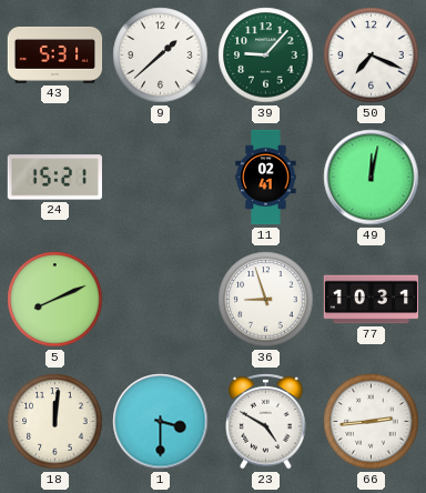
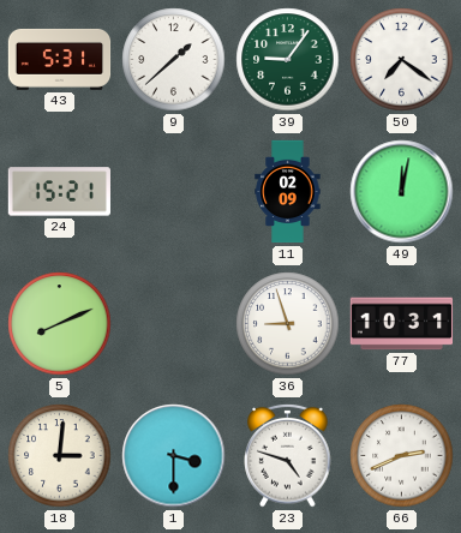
39: 9:07 -> 9:06 (288, 60)
50: 7:19 -> 7:21 (402, 60)
11: 02:41 -> 02:09 (288, 192)
18: 12:01 -> 3:01 (60, 456)
23: 4:50 -> 4:48 (288, 455)
66: 2:44 -> 2:41 (402, 456)
